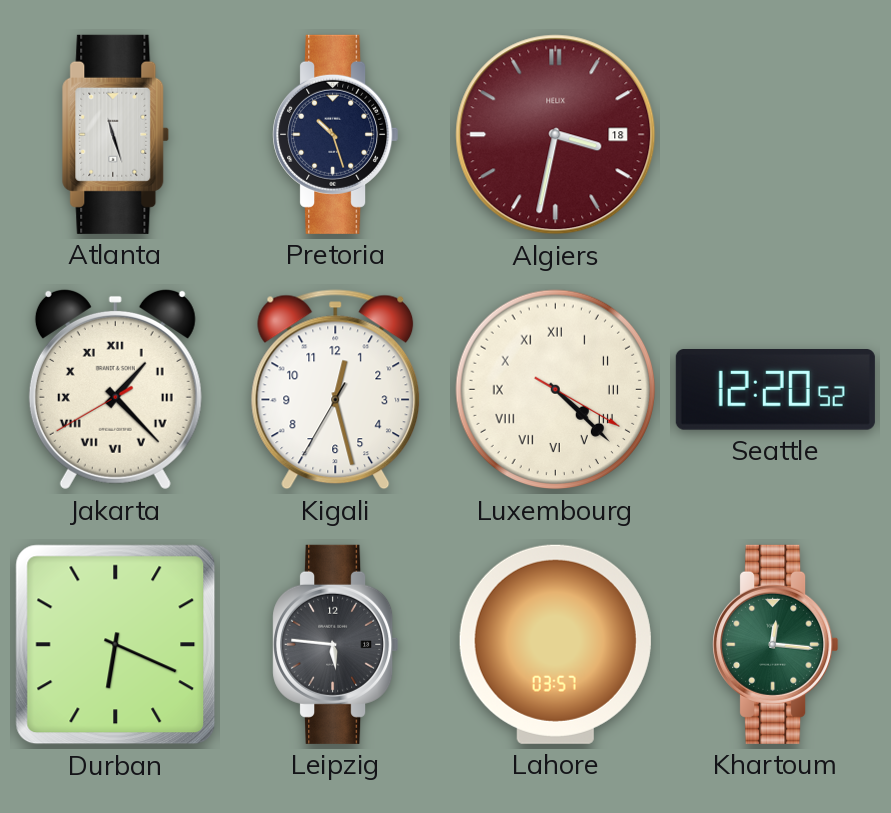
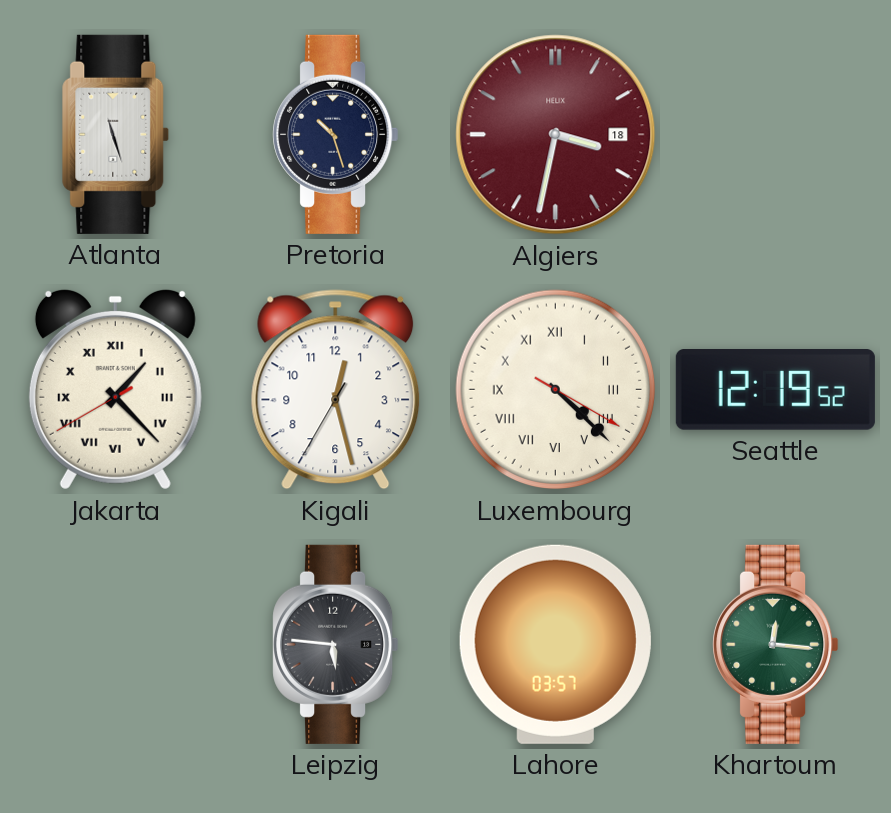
Seattle: 12:20 -> 12:19 (775, 390)
Durban: 6:19 -> none (116, 645)
